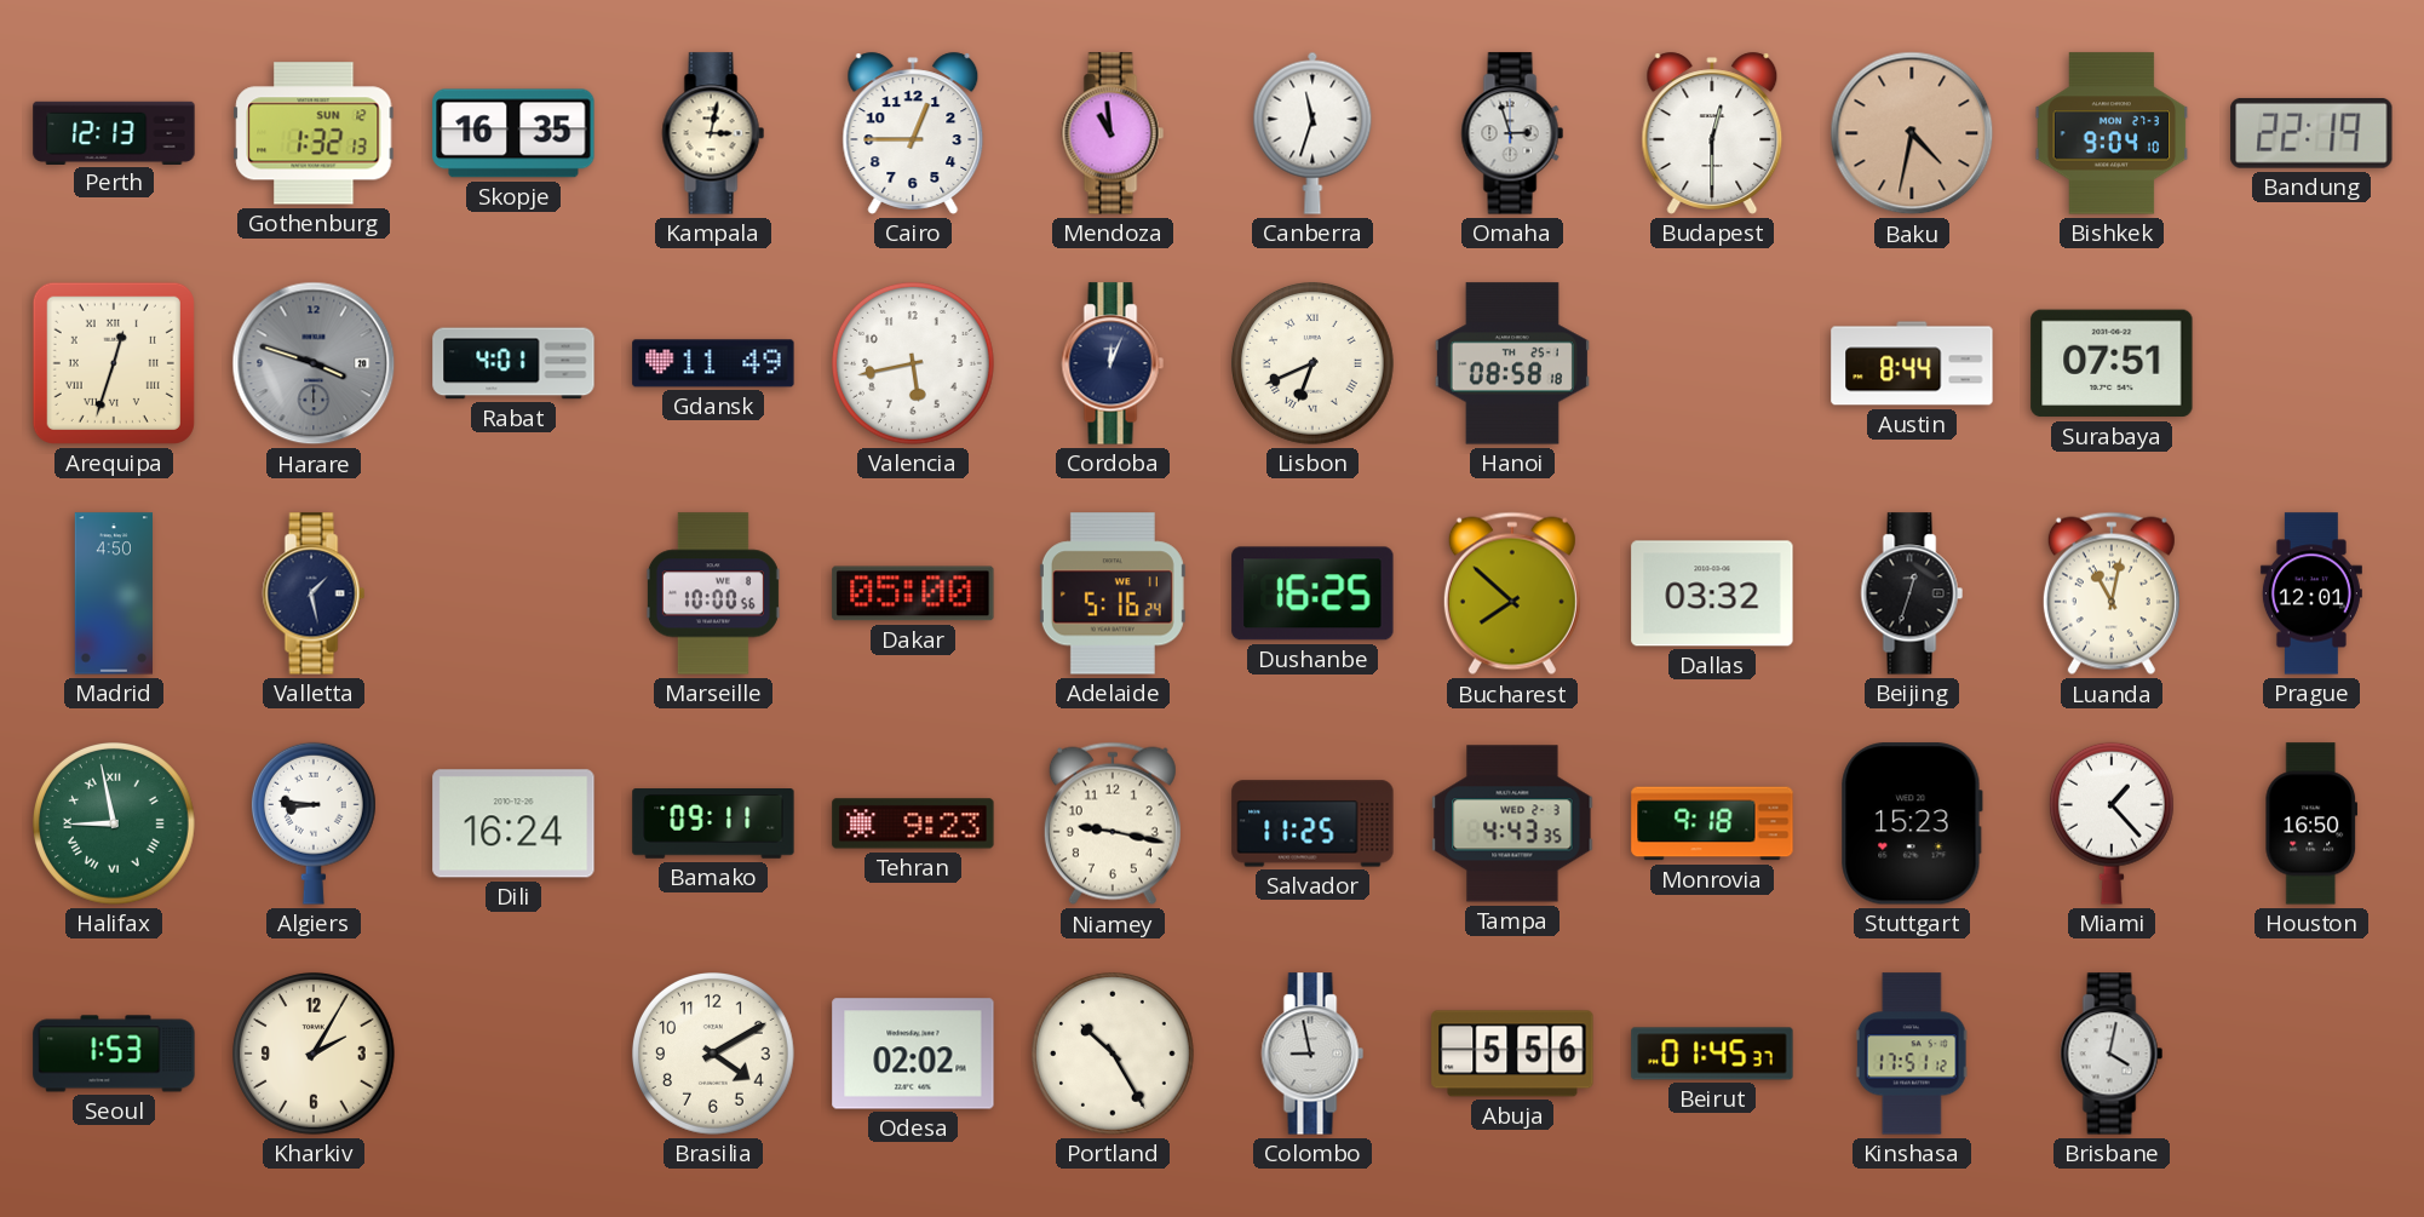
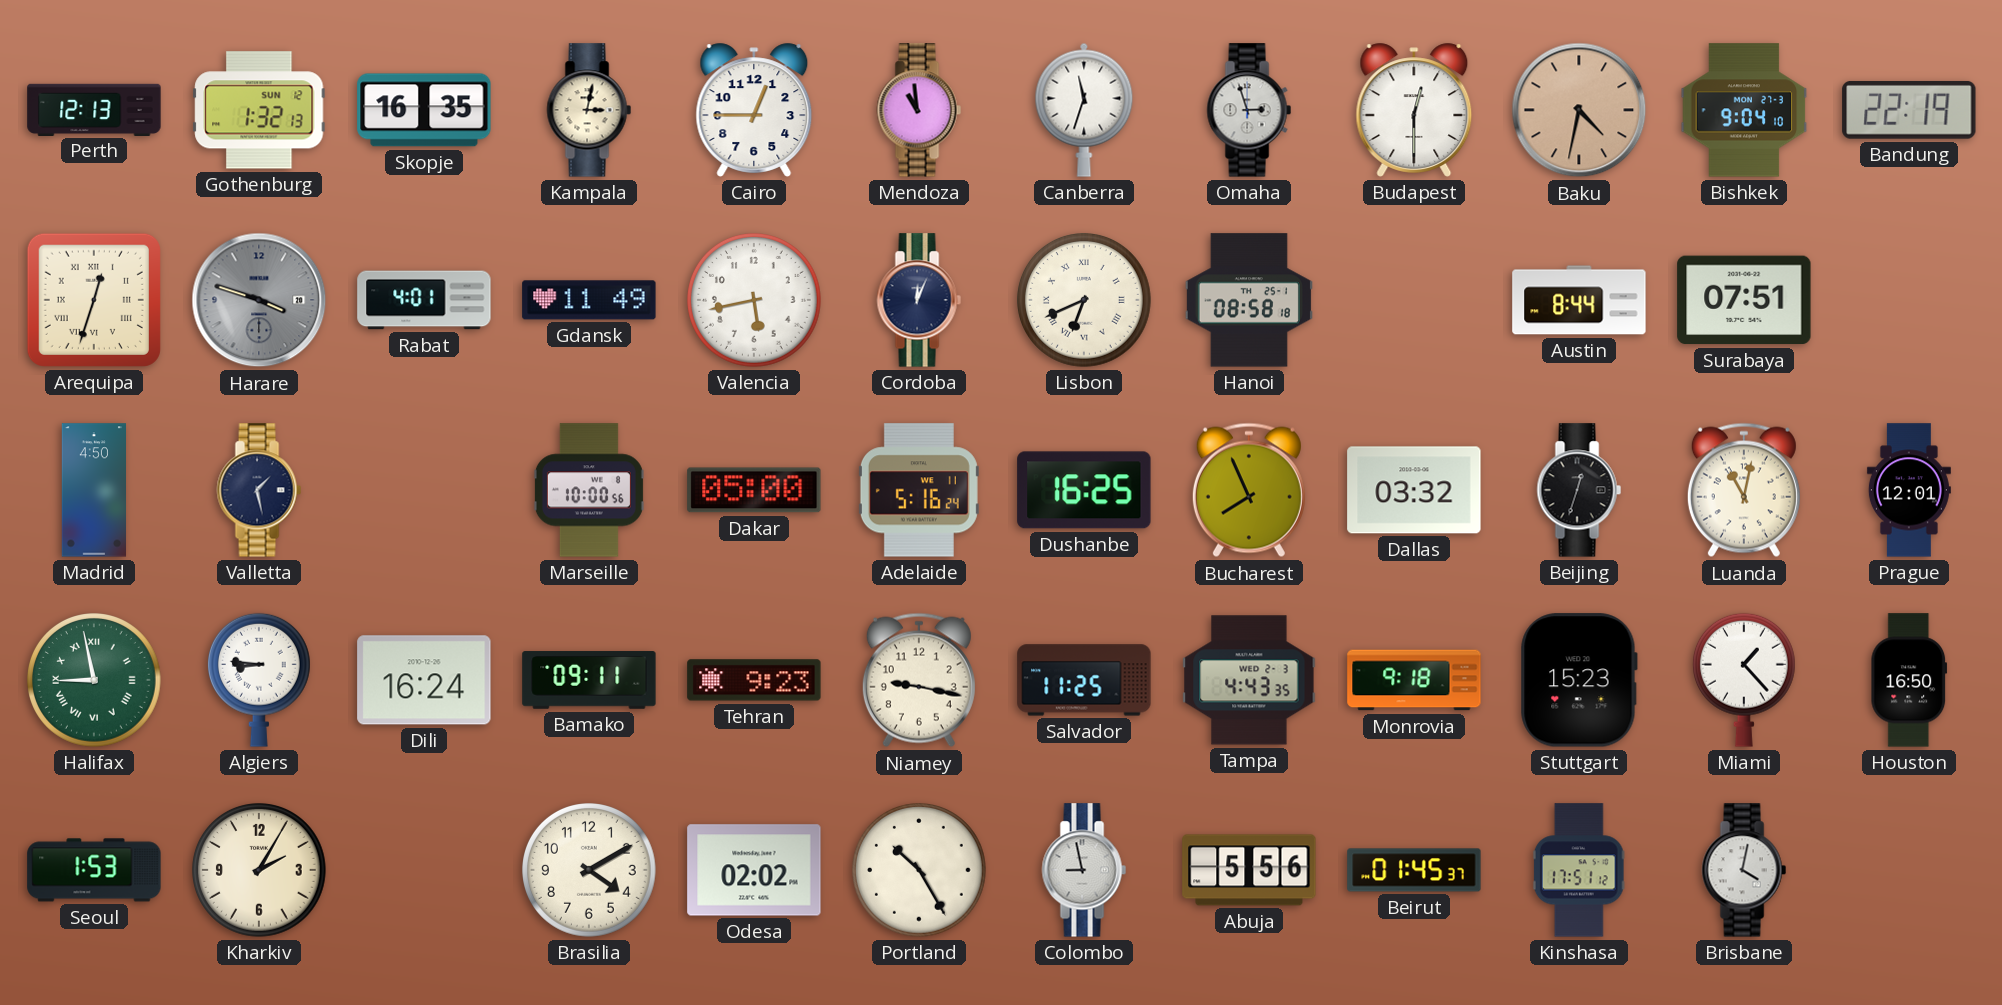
Bucharest: 7:52 -> 7:56 (1249, 490)
